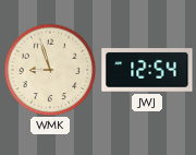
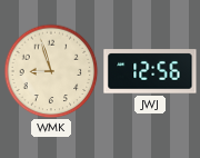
JWJ: 12:54 -> 12:56 (150, 71)
